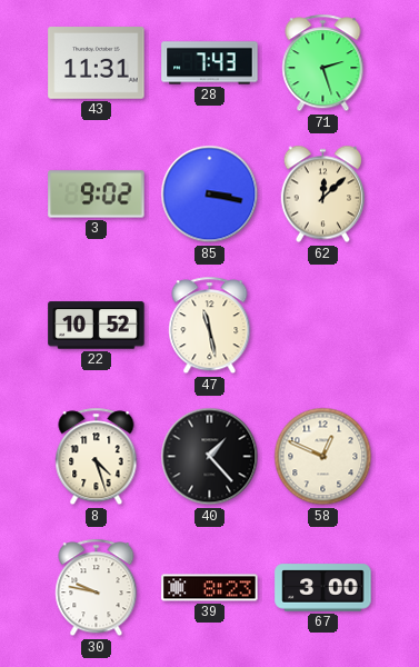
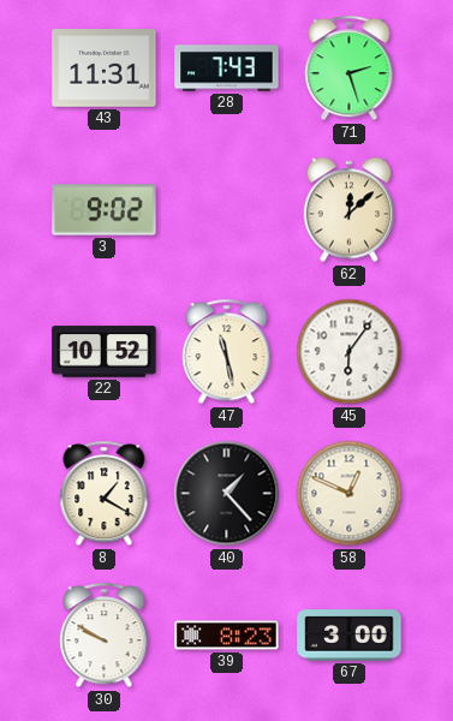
85: 3:17 -> none (210, 195)
45: none -> 6:06 (350, 352)
8: 4:27 -> 1:20 (105, 494)
30: 9:47 -> 9:50 (105, 636)
